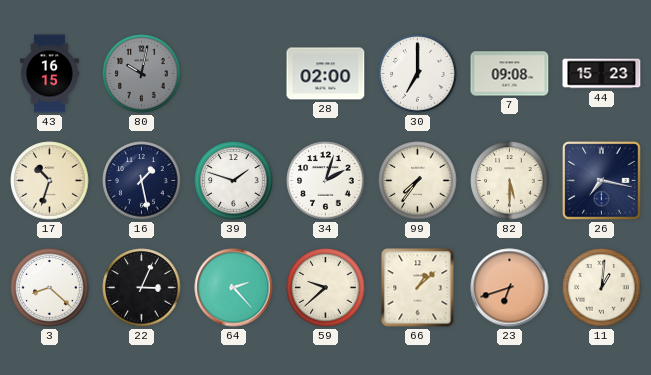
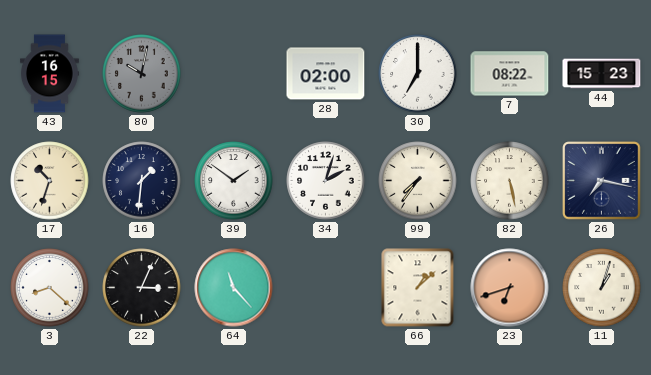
7: 09:08 -> 08:22 (510, 74)
16: 1:28 -> 1:31 (142, 181)
39: 1:48 -> 1:51 (234, 181)
82: 5:30 -> 5:28 (510, 181)
64: 2:23 -> 11:23 (234, 288)
59: 9:38 -> none (326, 288)
11: 1:01 -> 1:03 (602, 288)
